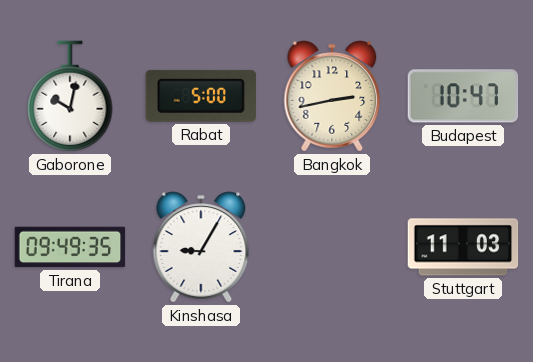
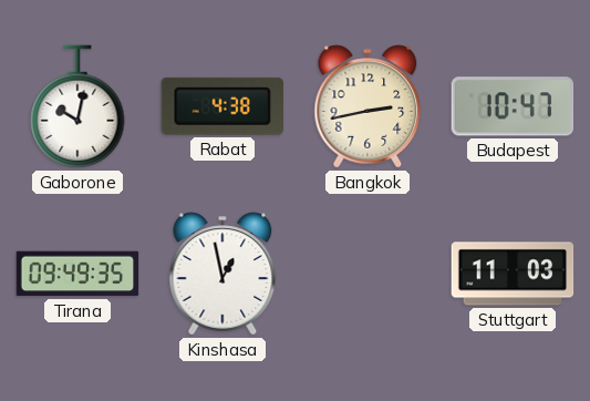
Rabat: 5:00 -> 4:38 (222, 106)
Kinshasa: 9:05 -> 12:58 (222, 274)
